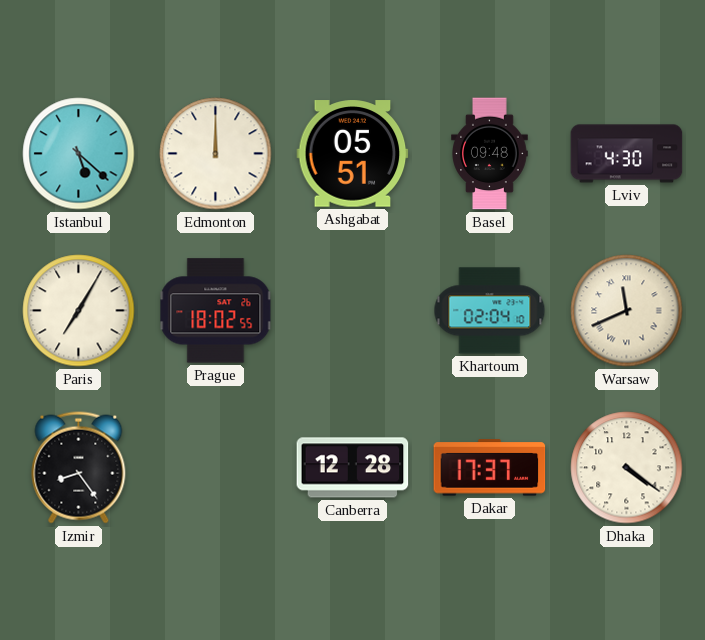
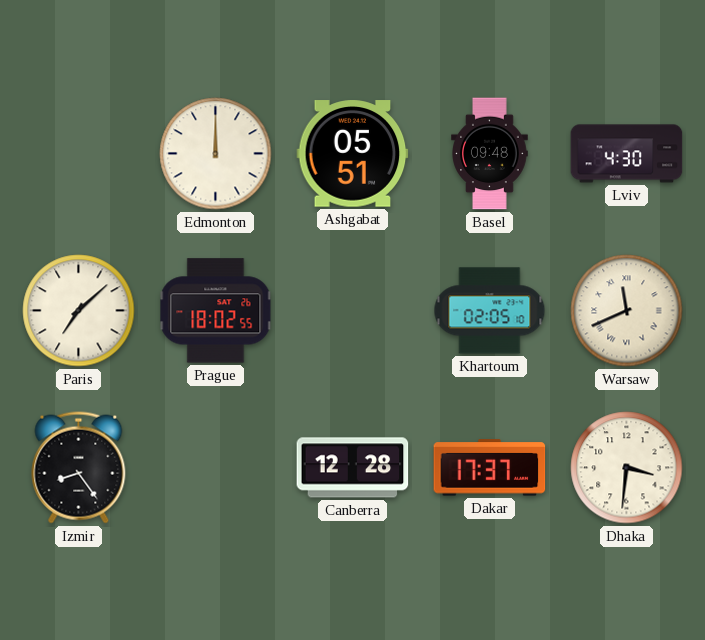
Istanbul: 5:22 -> none (79, 154)
Paris: 7:05 -> 7:08 (79, 311)
Khartoum: 02:04 -> 02:05 (490, 311)
Dhaka: 4:21 -> 3:31 (627, 468)
